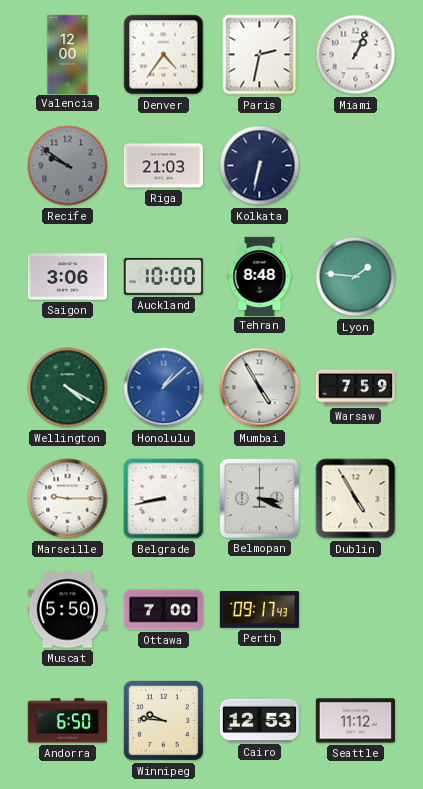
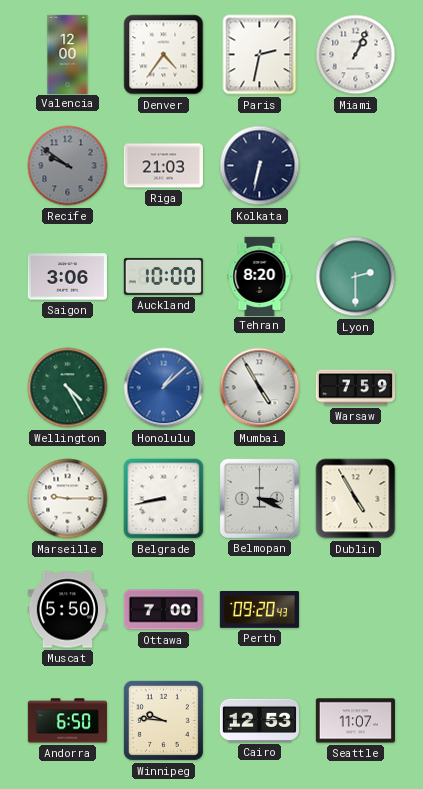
Tehran: 8:48 -> 8:20 (260, 276)
Lyon: 1:46 -> 2:30 (356, 277)
Wellington: 4:20 -> 4:25 (68, 388)
Perth: 09:17 -> 09:20 (259, 610)
Seattle: 11:12 -> 11:07 (355, 721)
